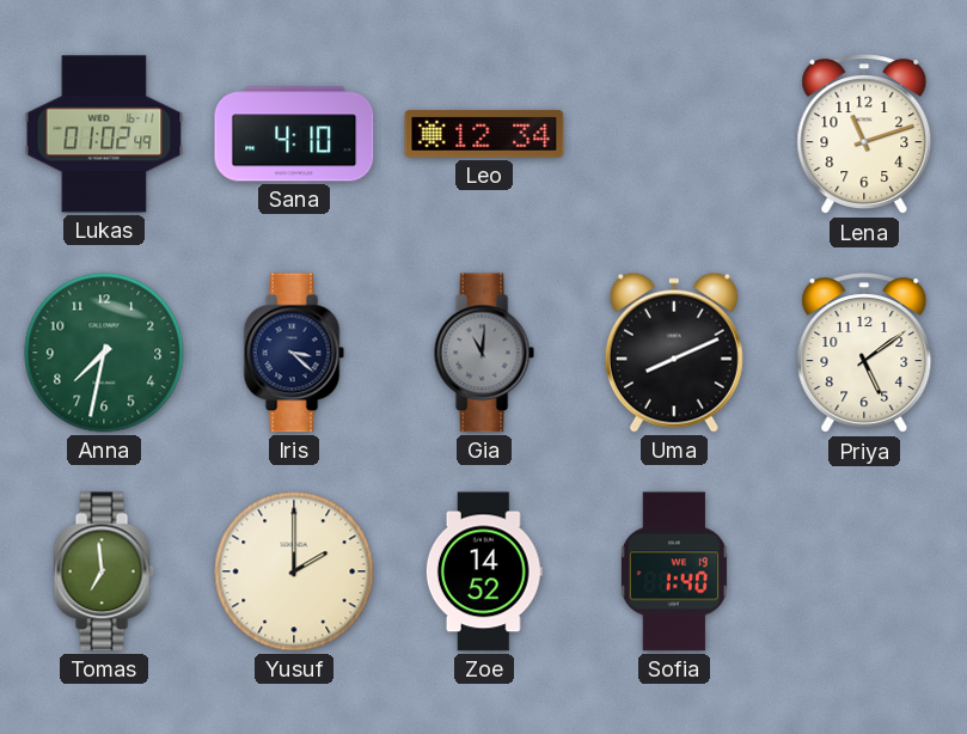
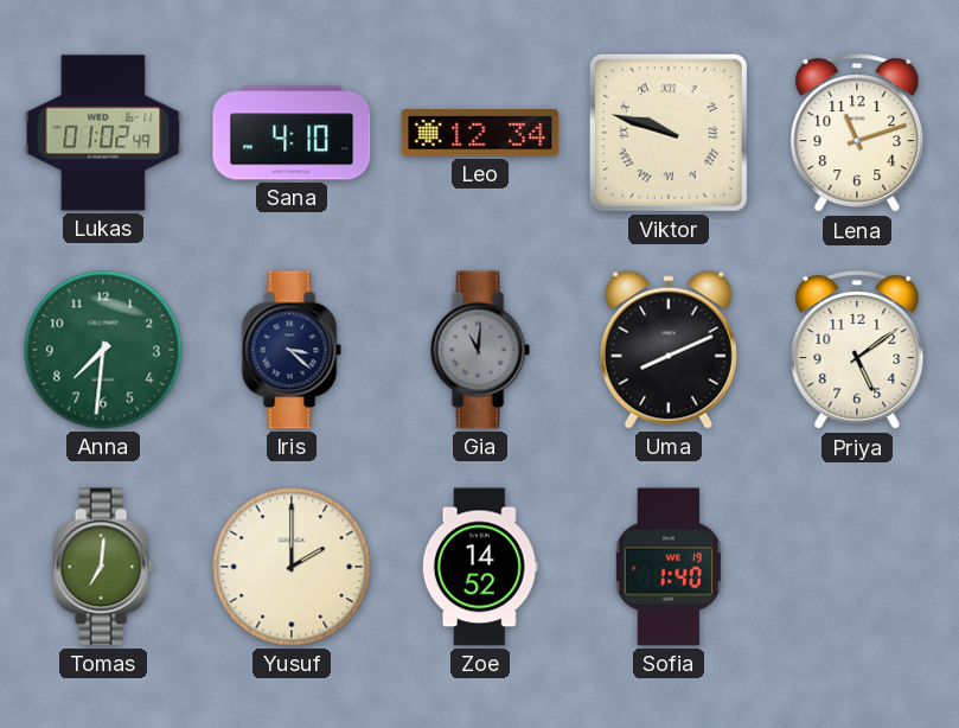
Viktor: none -> 9:48 (669, 133)
Anna: 7:32 -> 7:31 (103, 350)
Tomas: 6:59 -> 7:01 (103, 567)
